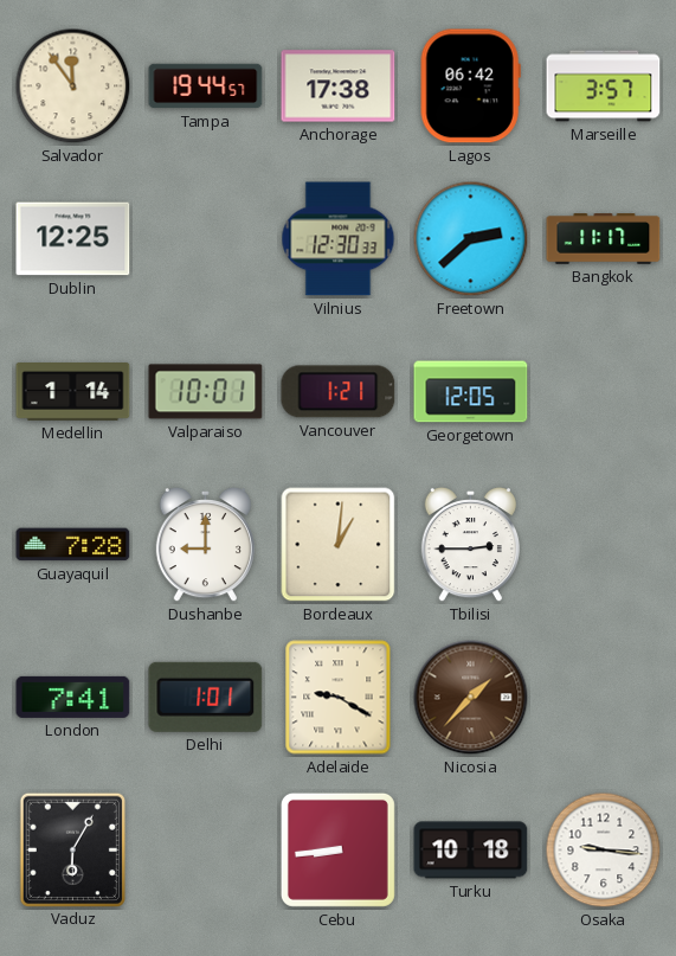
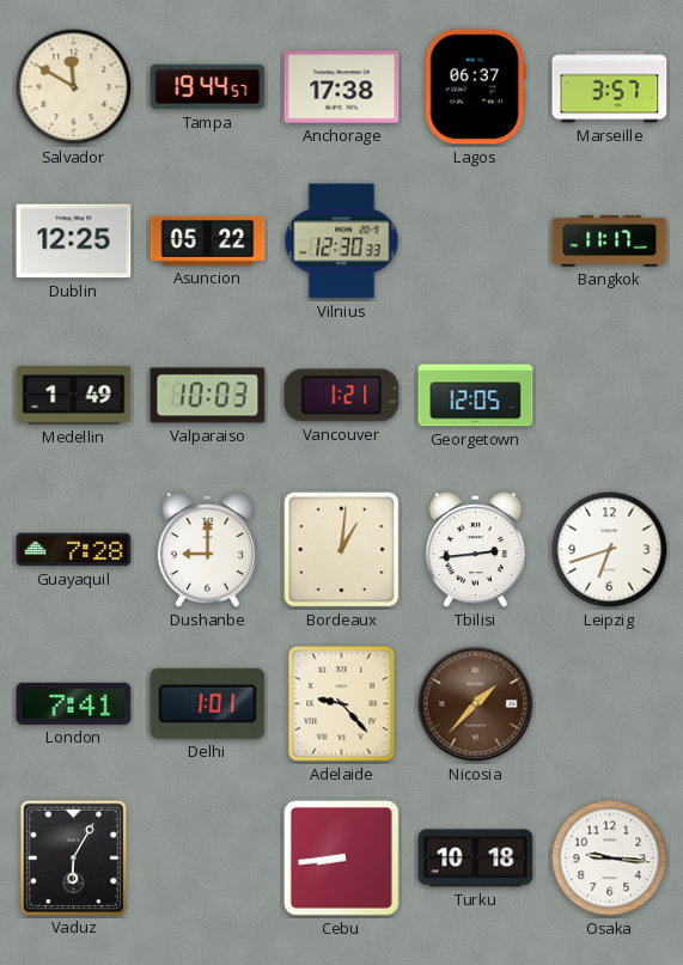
Salvador: 11:54 -> 11:50 (74, 87)
Lagos: 06:42 -> 06:37 (475, 87)
Asuncion: none -> 05:22 (208, 240)
Freetown: 2:38 -> none (471, 239)
Medellin: 1:14 -> 1:49 (74, 396)
Valparaiso: 10:01 -> 10:03 (208, 396)
Tbilisi: 2:45 -> 2:44 (475, 550)
Leipzig: none -> 6:42 (610, 550)
Adelaide: 9:20 -> 9:23 (342, 704)
